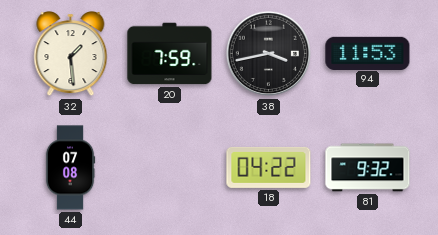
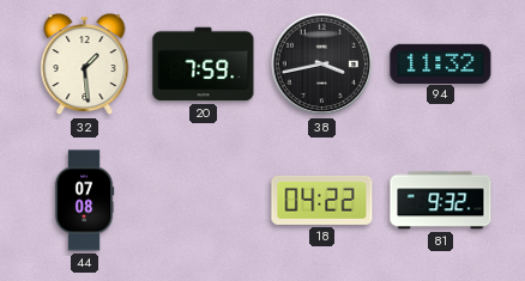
94: 11:53 -> 11:32 (441, 63)
